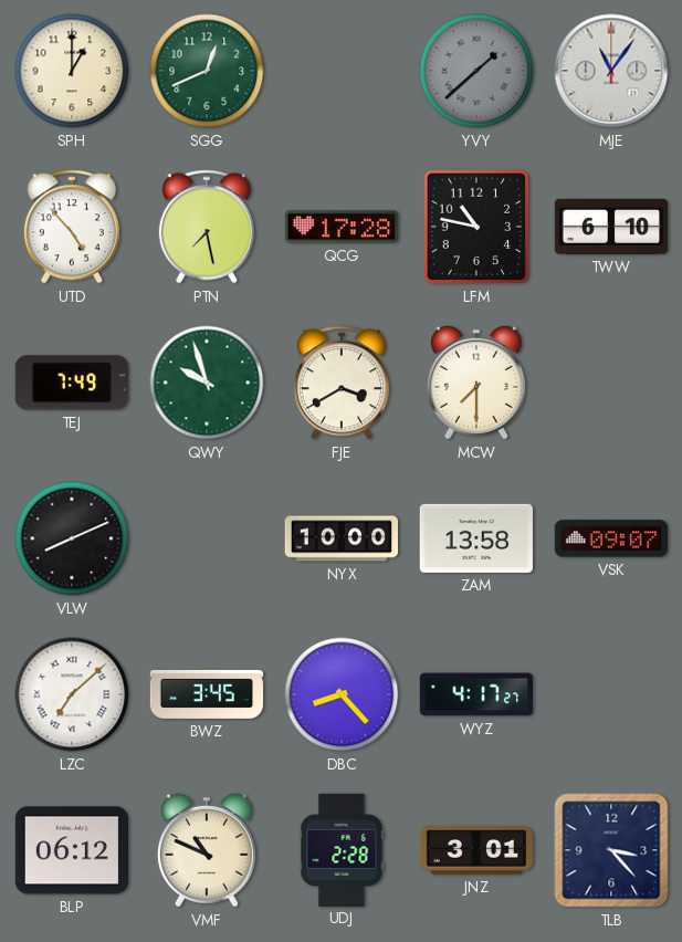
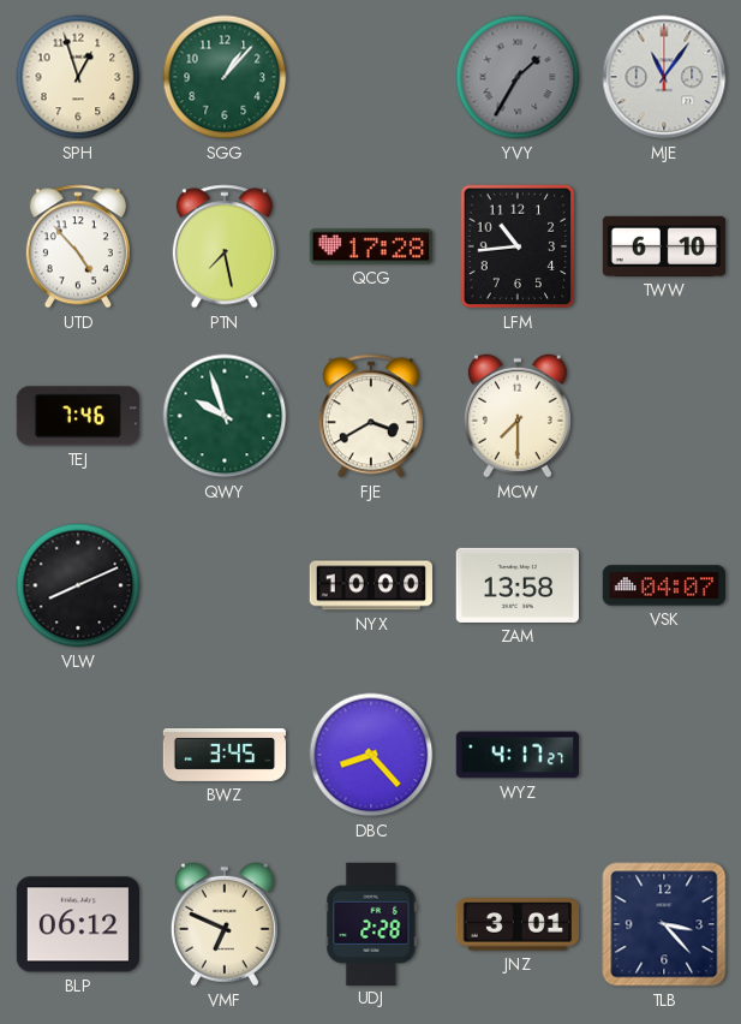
SPH: 1:00 -> 12:57 (78, 77)
SGG: 12:41 -> 1:07 (225, 77)
YVY: 1:38 -> 1:35 (518, 77)
LFM: 10:47 -> 10:44 (518, 246)
TEJ: 7:49 -> 7:46 (78, 416)
VSK: 09:07 -> 04:07 (663, 585)
LZC: 7:08 -> none (72, 694)
VMF: 10:49 -> 6:49 (225, 924)
